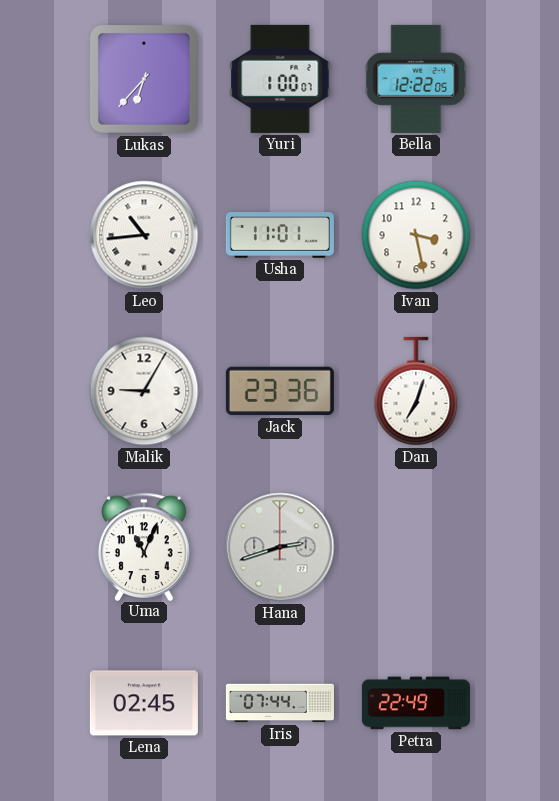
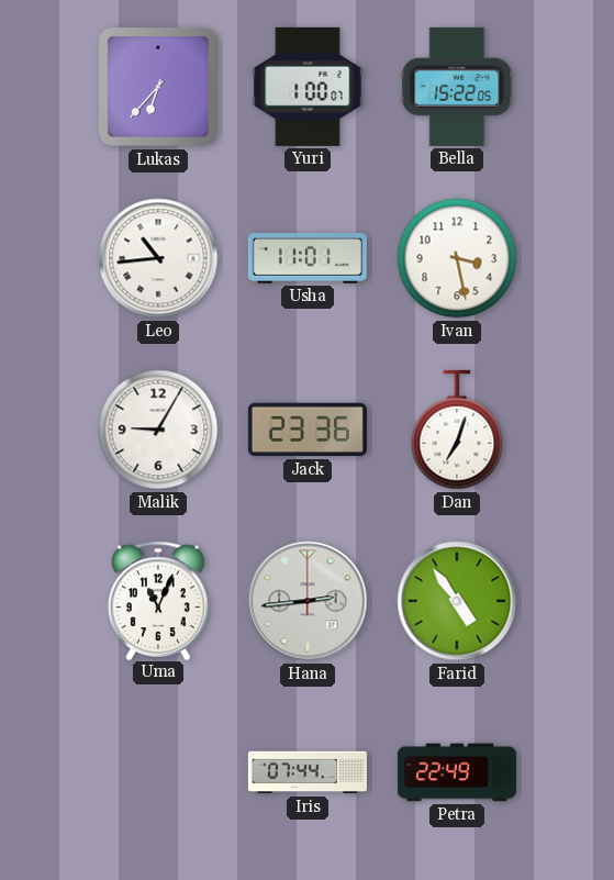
Bella: 12:22 -> 15:22 (457, 87)
Hana: 2:42 -> 2:44 (308, 601)
Farid: none -> 4:54 (457, 601)
Lena: 02:45 -> none (144, 703)
